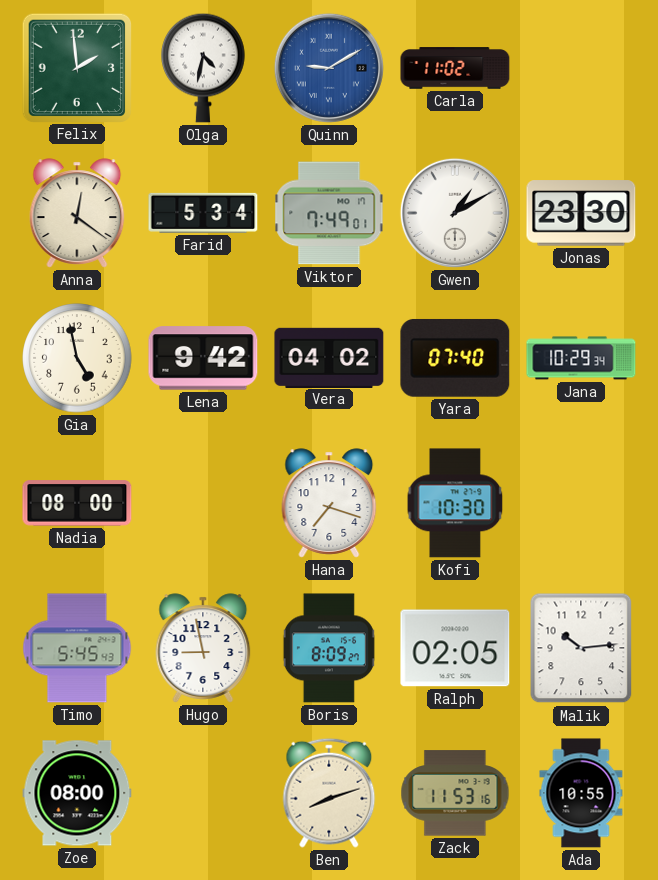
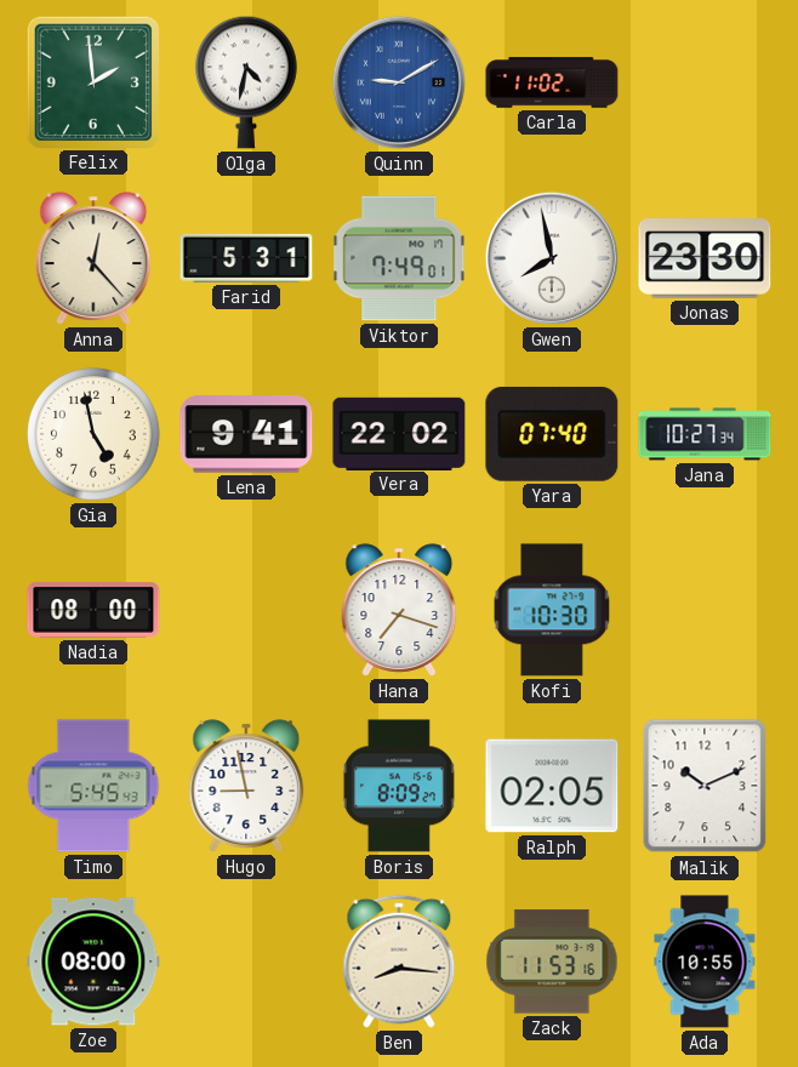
Anna: 12:21 -> 12:23 (93, 258)
Farid: 5:34 -> 5:31 (246, 258)
Gwen: 1:10 -> 7:58 (552, 258)
Lena: 9:42 -> 9:41 (246, 434)
Vera: 04:02 -> 22:02 (399, 433)
Jana: 10:29 -> 10:27 (705, 434)
Malik: 10:14 -> 10:11 (705, 786)
Ben: 8:12 -> 8:16 (399, 962)
